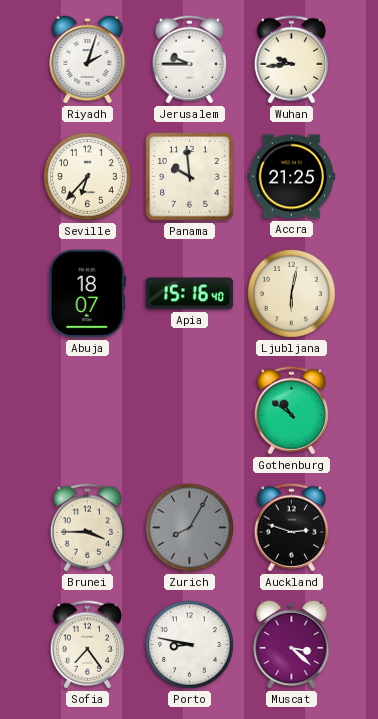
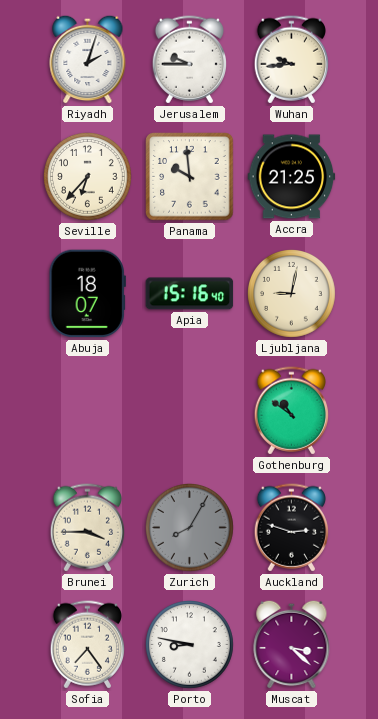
Ljubljana: 6:02 -> 9:02 (292, 294)
